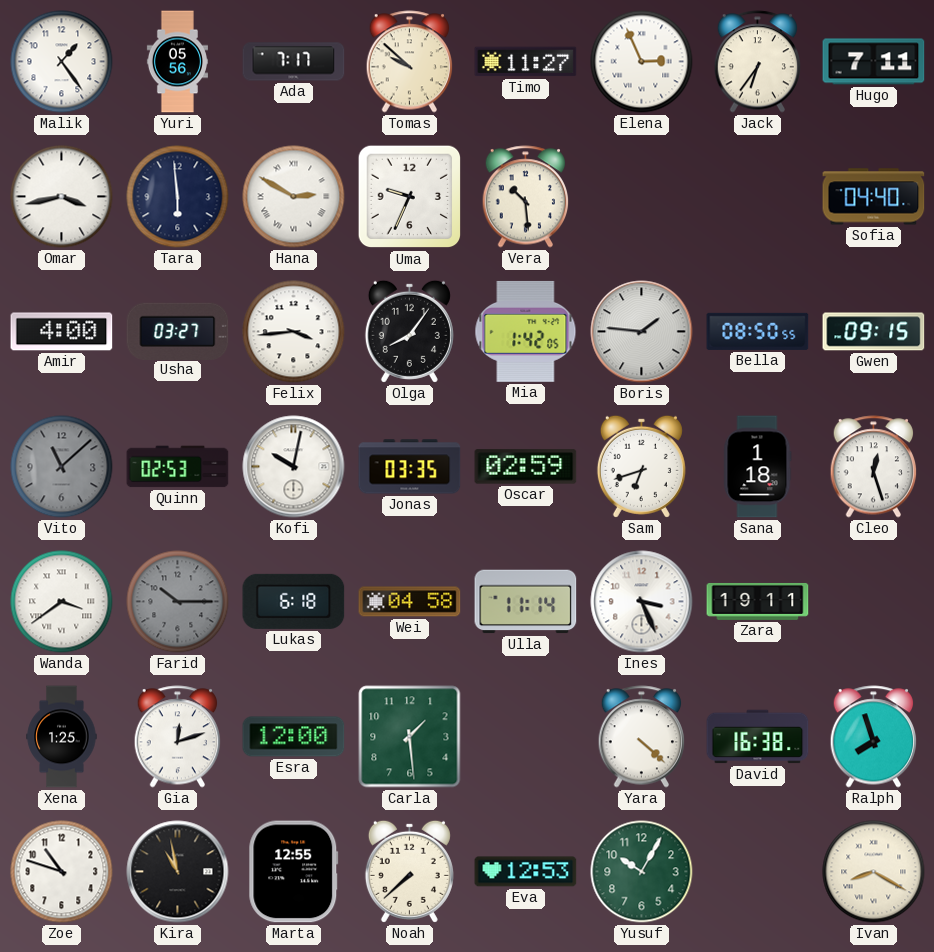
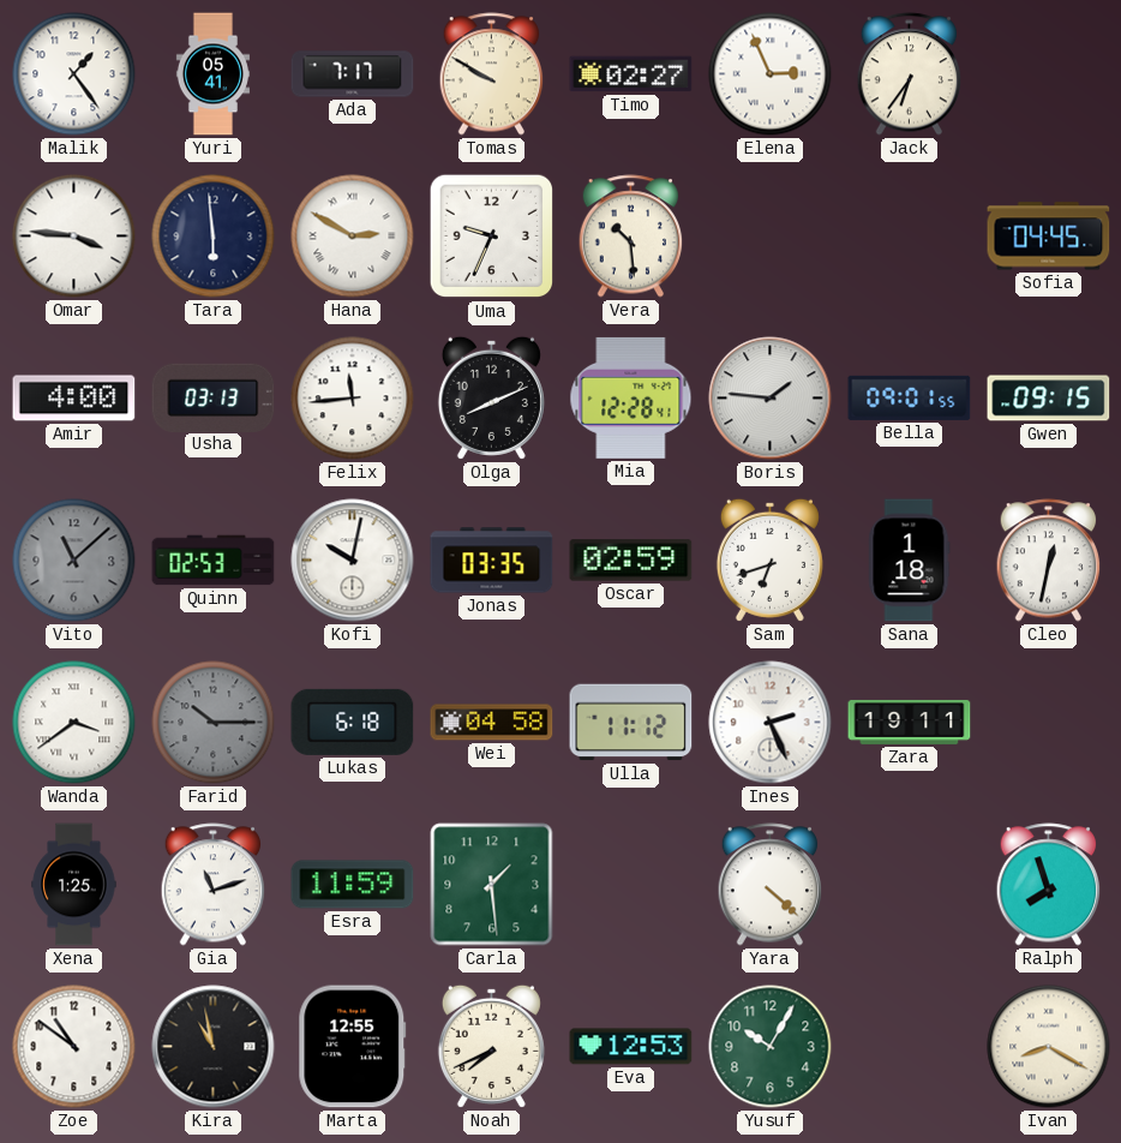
Yuri: 05:56 -> 05:41 (212, 74)
Tomas: 9:52 -> 9:50 (492, 74)
Timo: 11:27 -> 02:27 (631, 74)
Hugo: 7:11 -> none (874, 62)
Omar: 3:43 -> 3:46 (74, 237)
Sofia: 04:40 -> 04:45 (1049, 237)
Usha: 03:27 -> 03:13 (214, 397)
Felix: 3:44 -> 11:44 (353, 399)
Olga: 8:06 -> 8:11 (491, 397)
Mia: 1:42 -> 12:28 (631, 397)
Bella: 08:50 -> 09:01 (910, 397)
Cleo: 12:27 -> 12:32 (1049, 561)
Ulla: 11:14 -> 11:12 (631, 723)
Ines: 3:26 -> 2:26 (771, 723)
Gia: 12:12 -> 11:12 (214, 885)
Esra: 12:00 -> 11:59 (353, 885)
David: 16:38 -> none (758, 737)
Zoe: 10:48 -> 10:51 (74, 1047)
Noah: 7:38 -> 7:41 (491, 1046)
